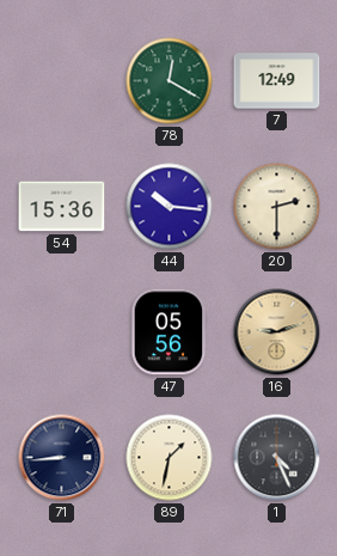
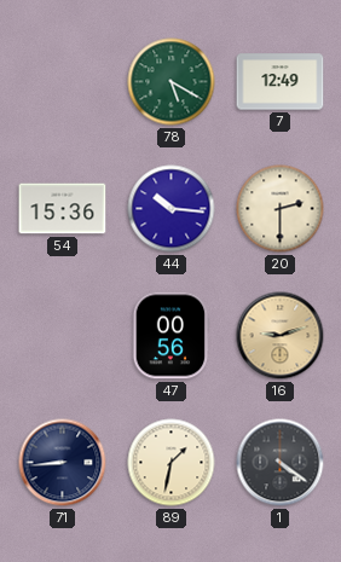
78: 12:20 -> 5:20 (172, 82)
47: 05:56 -> 00:56 (170, 336)
1: 4:26 -> 4:21 (281, 463)
